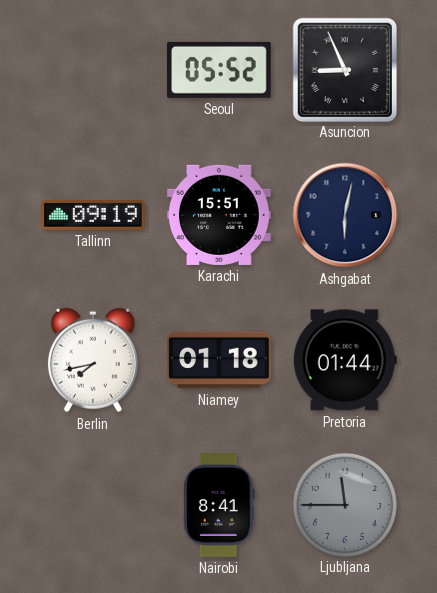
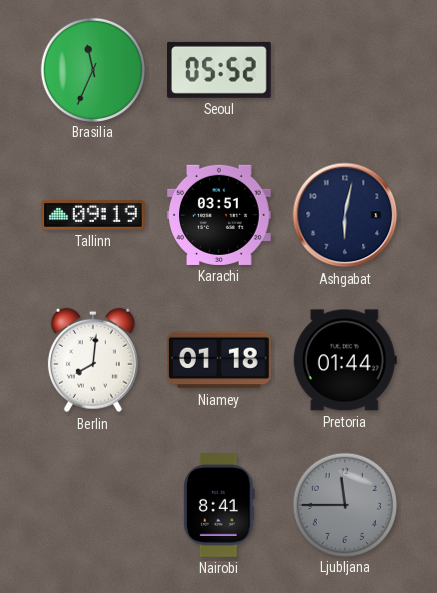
Brasilia: none -> 11:34 (92, 69)
Asuncion: 8:56 -> none (344, 69)
Karachi: 15:51 -> 03:51 (219, 215)
Berlin: 7:43 -> 8:01 (93, 360)
